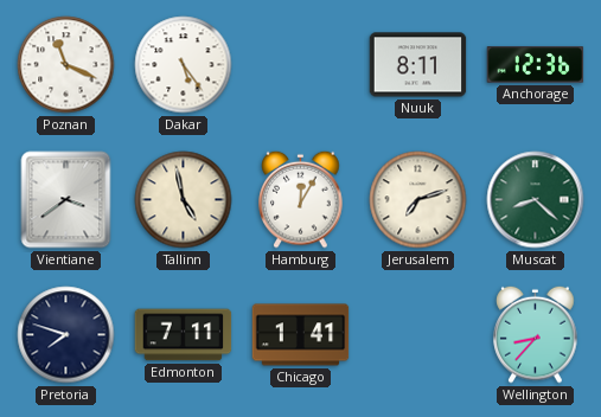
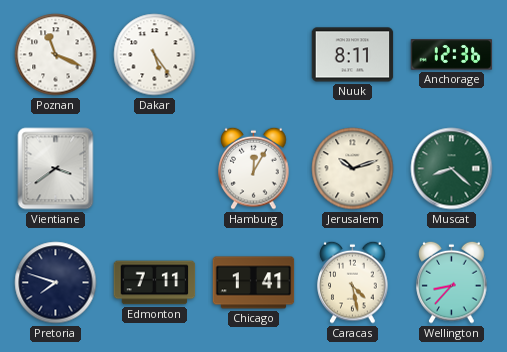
Tallinn: 4:58 -> none (184, 200)
Jerusalem: 7:12 -> 10:12 (353, 169)
Caracas: none -> 4:28 (353, 282)
